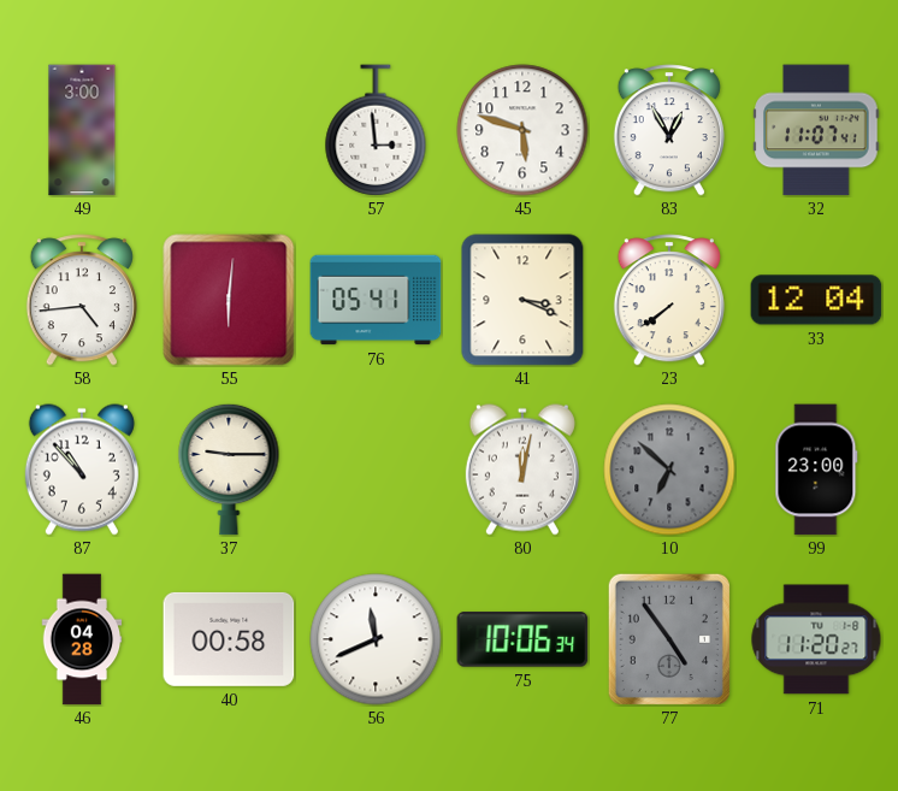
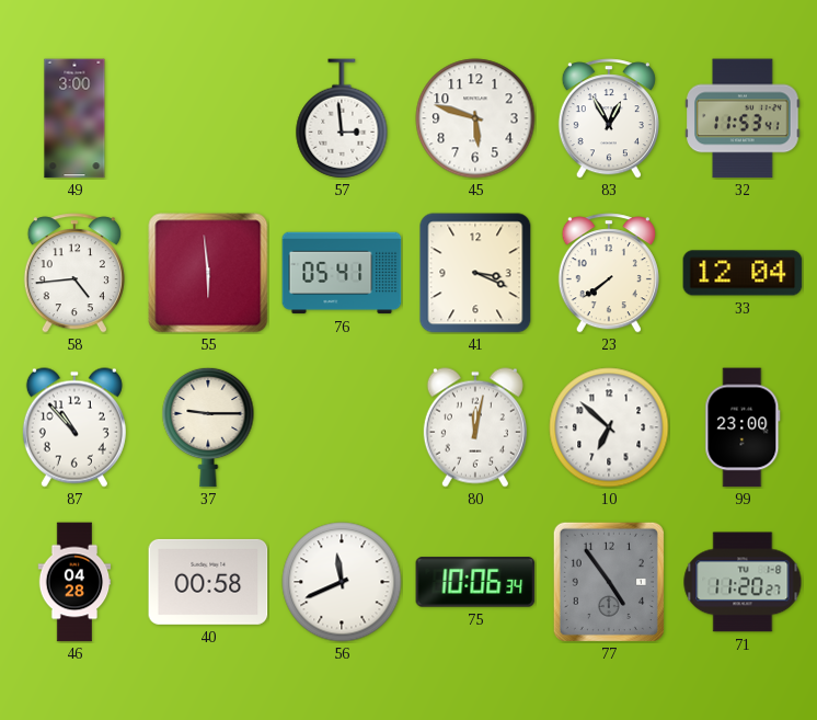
32: 11:07 -> 11:53 (743, 118)
55: 6:01 -> 5:59 (208, 273)
10 dial: grey -> white (609, 427)
